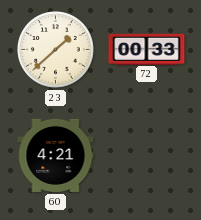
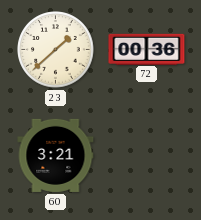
72: 00:33 -> 00:36 (147, 49)
60: 4:21 -> 3:21 (56, 155)
